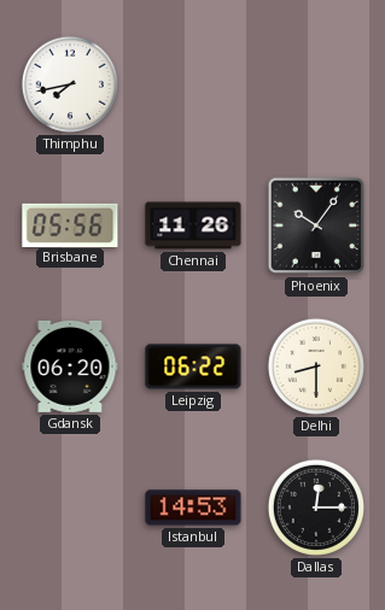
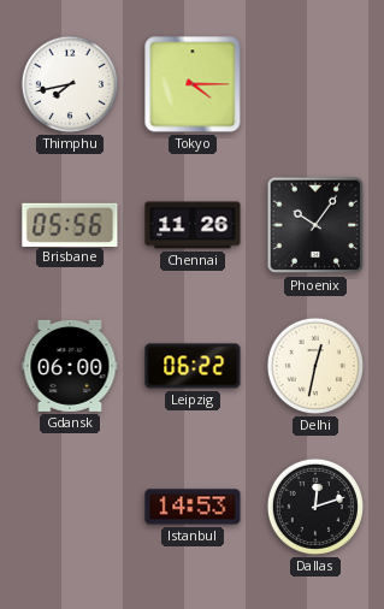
Tokyo: none -> 4:15 (193, 84)
Gdansk: 06:20 -> 06:00 (70, 366)
Delhi: 8:30 -> 12:32 (315, 366)
Dallas: 12:15 -> 12:12 (315, 507)
